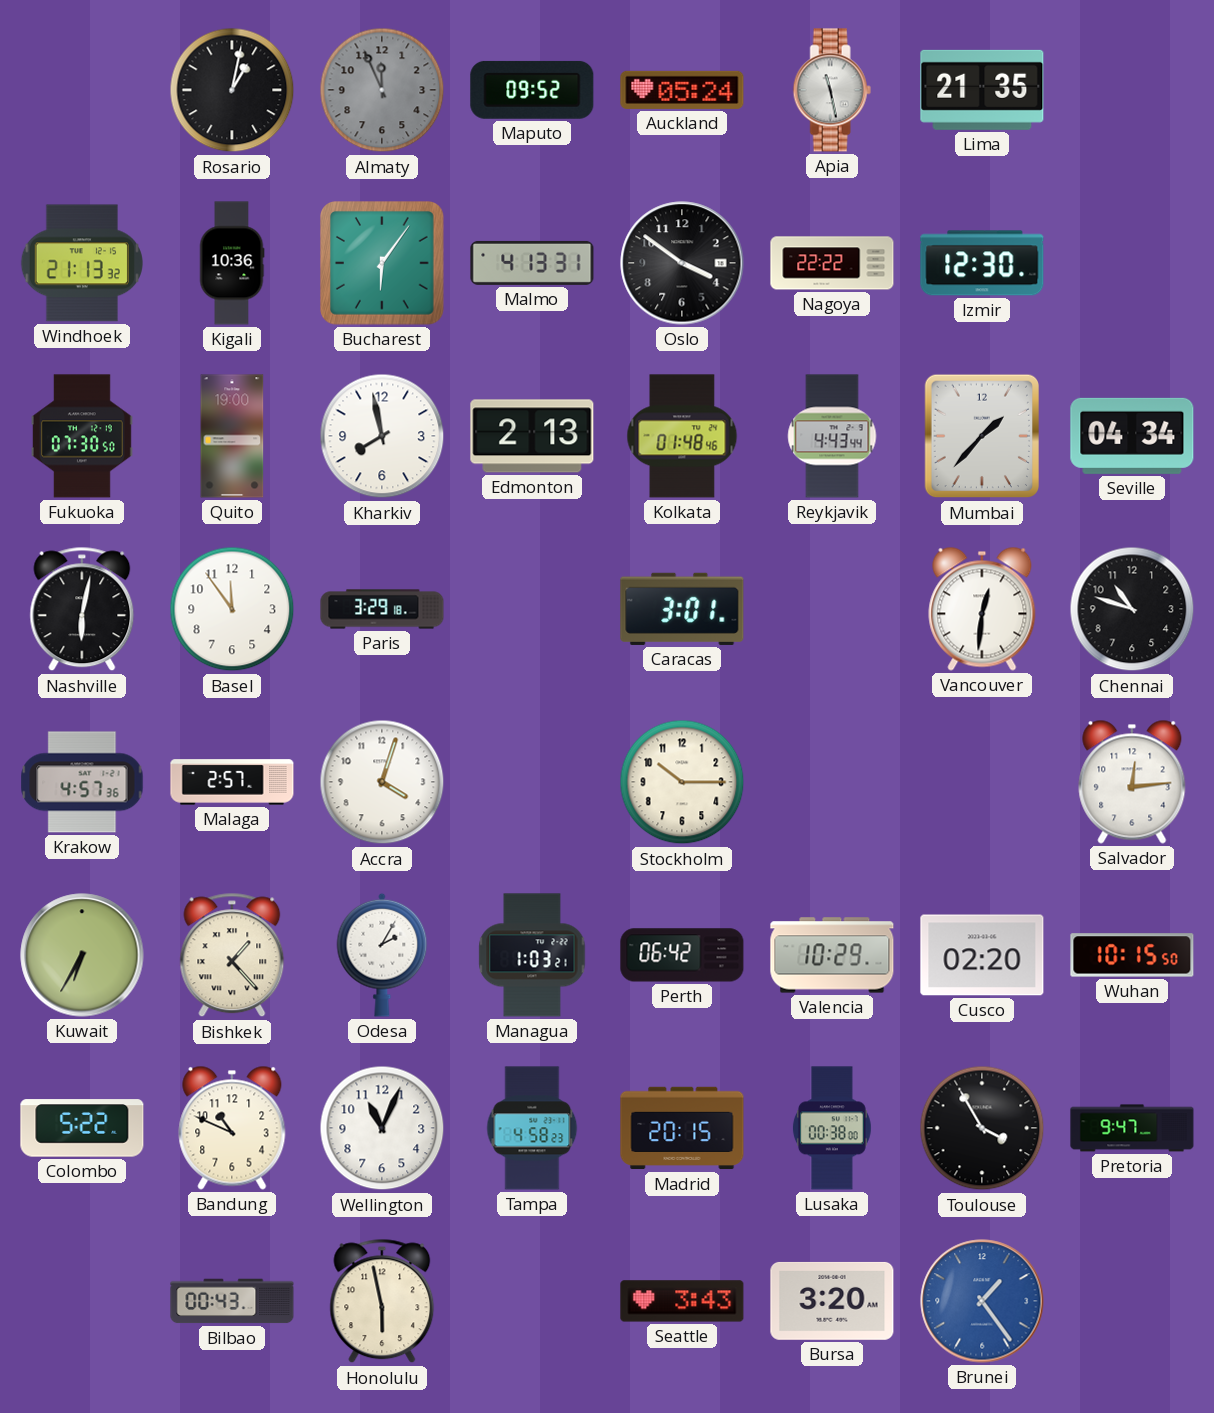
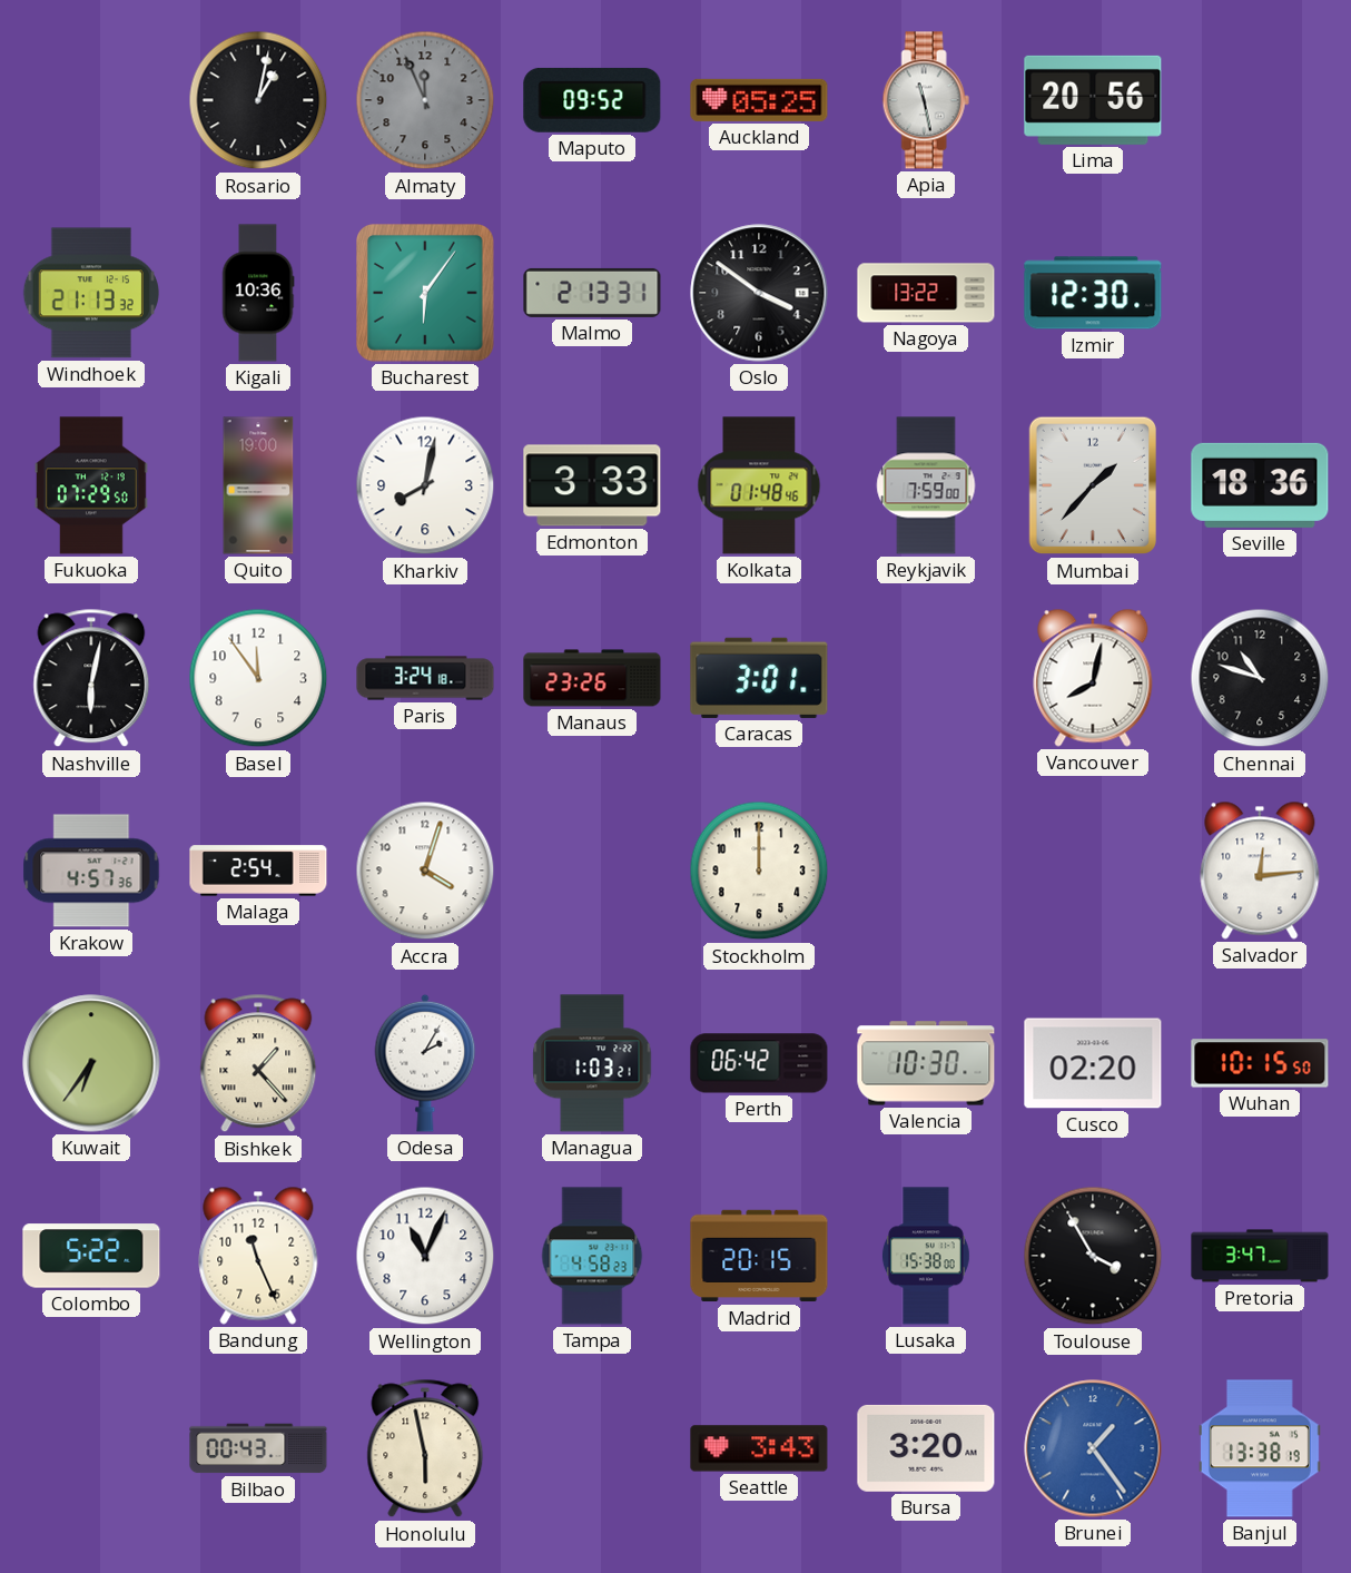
Auckland: 05:24 -> 05:25 (759, 100)
Lima: 21:35 -> 20:56 (1093, 100)
Malmo: 4:13 -> 2:13 (592, 293)
Nagoya: 22:22 -> 13:22 (926, 293)
Fukuoka: 07:30 -> 07:29 (91, 485)
Kharkiv: 7:58 -> 8:02 (425, 485)
Edmonton: 2:13 -> 3:33 (592, 485)
Reykjavik: 4:43 -> 7:59 (926, 485)
Seville: 04:34 -> 18:36 (1260, 485)
Paris: 3:29 -> 3:24 (425, 678)
Manaus: none -> 23:26 (592, 678)
Vancouver: 12:31 -> 8:02 (1093, 678)
Malaga: 2:57 -> 2:54 (258, 871)
Stockholm: 10:15 -> 12:00 (759, 871)
Kuwait: 6:35 -> 6:36 (91, 1063)
Valencia: 10:29 -> 10:30 (926, 1063)
Bandung: 10:49 -> 11:26 (258, 1256)
Lusaka: 00:38 -> 15:38 (926, 1256)
Pretoria: 9:47 -> 3:47 (1260, 1256)
Banjul: none -> 13:38 (1261, 1448)
